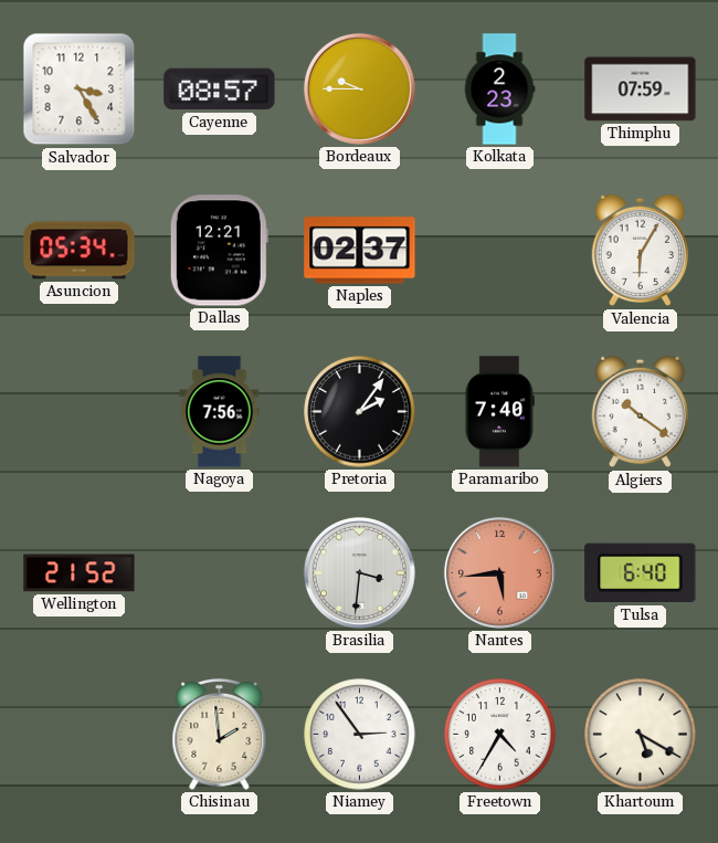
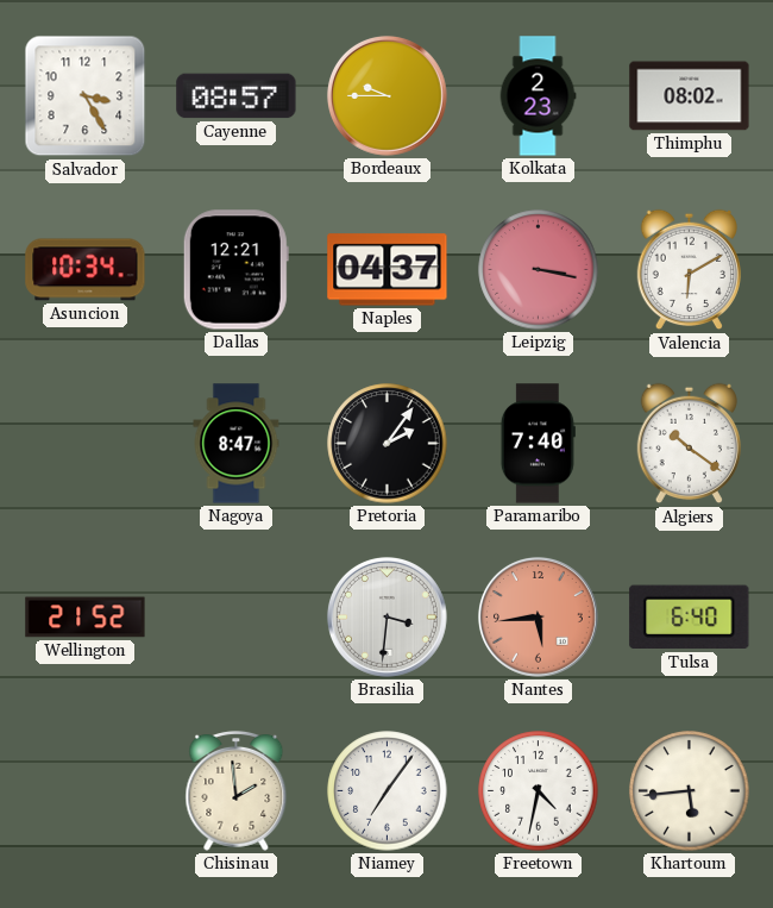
Thimphu: 07:59 -> 08:02 (690, 96)
Asuncion: 05:34 -> 10:34 (86, 270)
Naples: 02:37 -> 04:37 (388, 270)
Leipzig: none -> 3:17 (539, 270)
Valencia: 6:05 -> 6:10 (689, 270)
Nagoya: 7:56 -> 8:47 (237, 444)
Niamey: 2:54 -> 7:06 (388, 791)
Freetown: 4:35 -> 4:32 (539, 791)
Khartoum: 5:20 -> 5:44 (690, 791)
